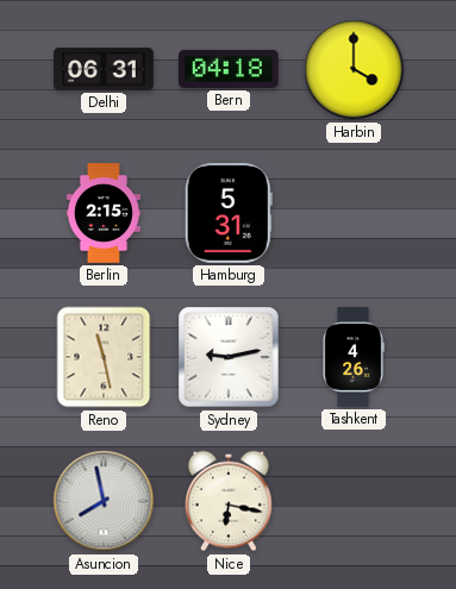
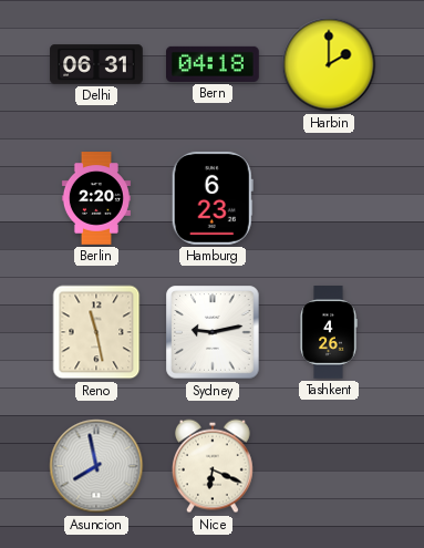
Harbin: 4:00 -> 2:00 (329, 64)
Berlin: 2:15 -> 2:20 (96, 198)
Hamburg: 5:31 -> 6:23 (213, 198)
Nice: 6:17 -> 6:19 (213, 466)
